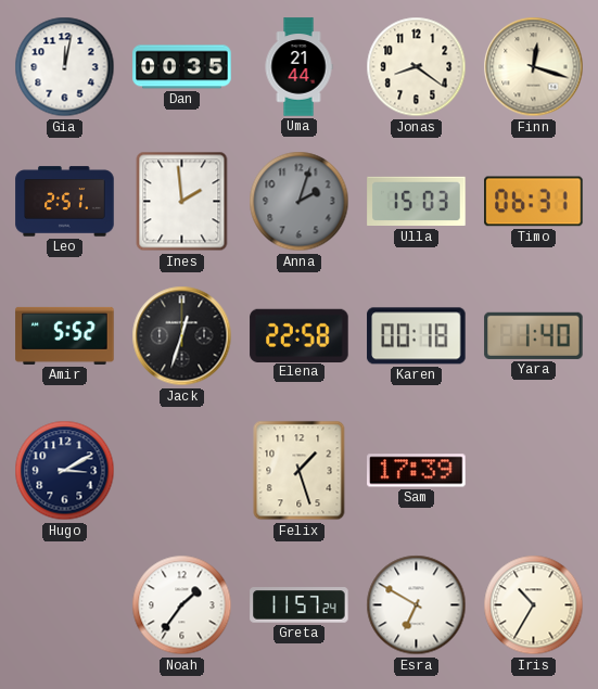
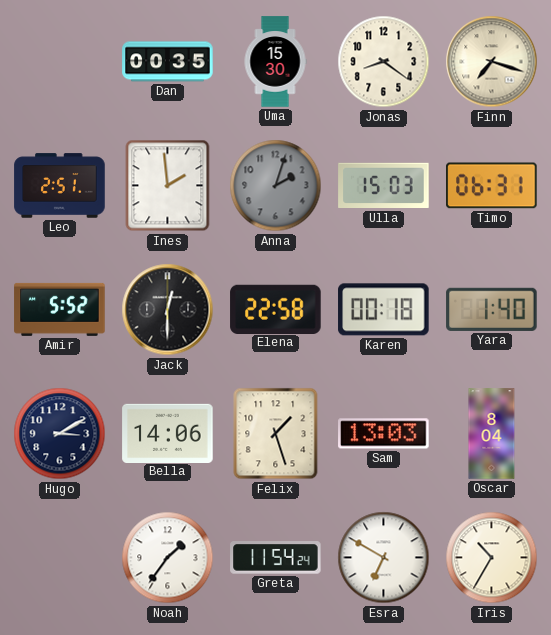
Gia: 12:02 -> none (65, 67)
Uma: 21:44 -> 15:30 (275, 62)
Finn: 12:18 -> 7:18 (492, 62)
Jack: 12:33 -> 12:30 (168, 310)
Bella: none -> 14:06 (168, 433)
Sam: 17:39 -> 13:03 (384, 434)
Oscar: none -> 8:04 (492, 434)
Greta: 11:57 -> 11:54 (276, 558)
